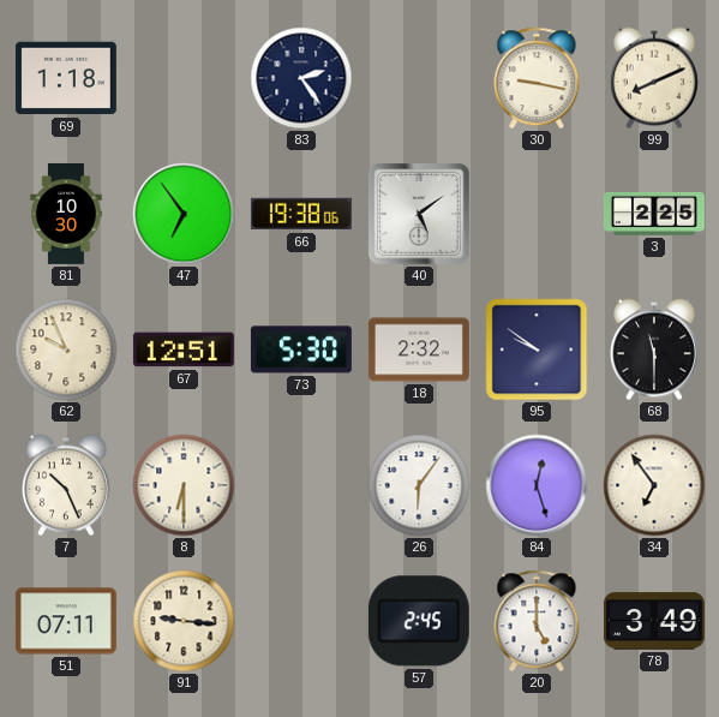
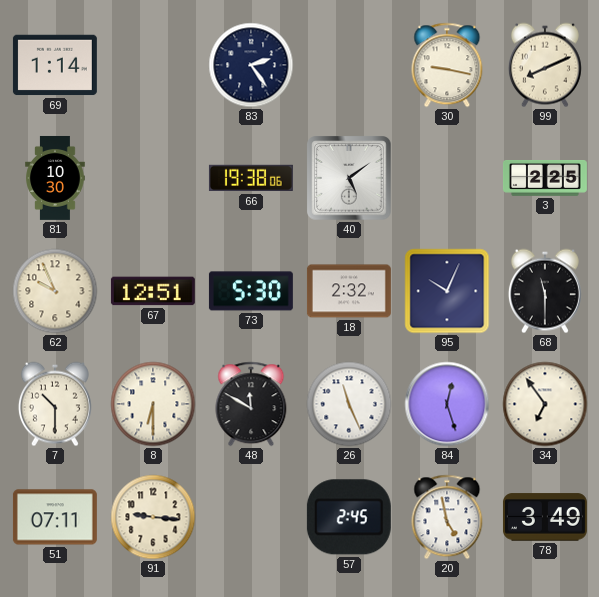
69: 1:18 -> 1:14 (55, 65)
47: 6:54 -> none (184, 214)
95: 9:51 -> 10:04 (447, 291)
7: 10:26 -> 10:30 (55, 404)
48: none -> 11:50 (251, 404)
26: 6:06 -> 11:26 (349, 404)
20: 5:00 -> 4:58 (447, 517)
